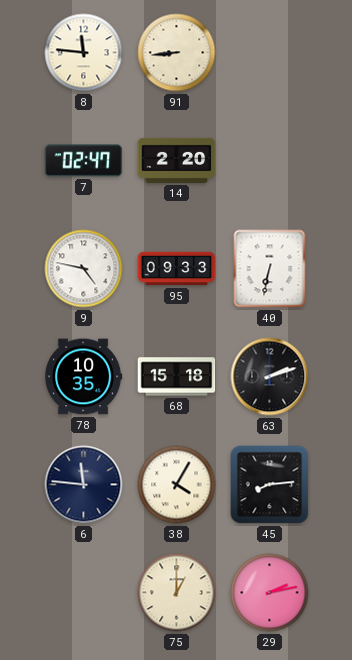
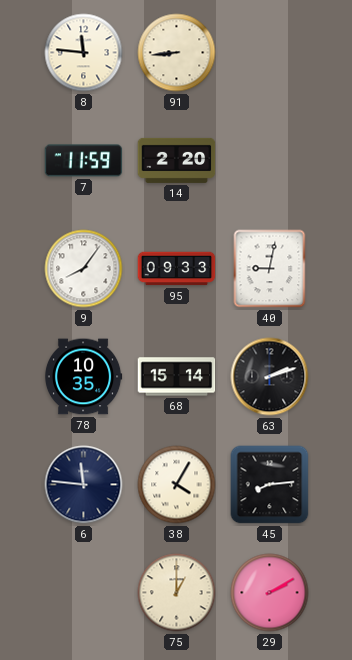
7: 02:47 -> 11:59 (84, 161)
9: 4:47 -> 8:06 (84, 269)
40: 6:32 -> 9:02 (270, 269)
68: 15:18 -> 15:14 (177, 377)
29: 2:13 -> 2:10 (270, 593)
